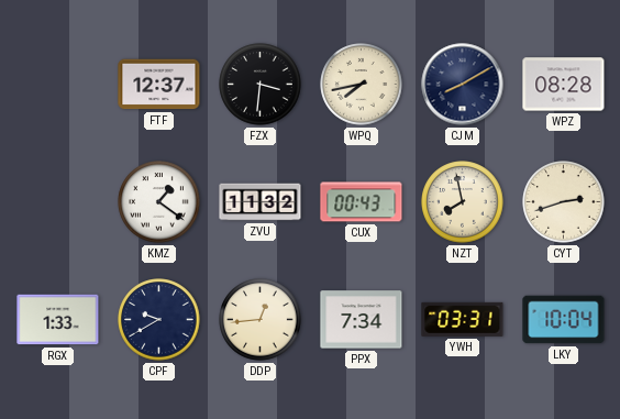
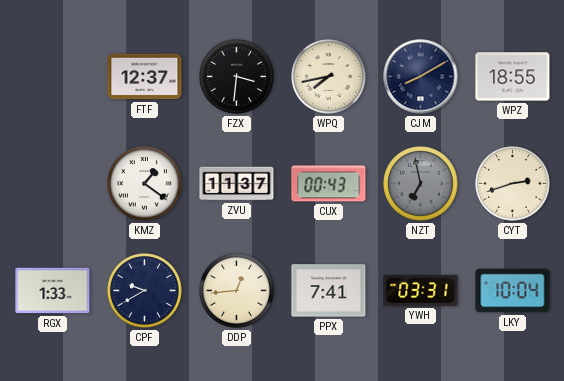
WPZ: 08:28 -> 18:55 (513, 77)
ZVU: 11:32 -> 11:37 (237, 184)
NZT: 7:58 -> 6:58 (421, 184)
NZT dial: cream -> grey (421, 184)
PPX: 7:34 -> 7:41 (329, 291)
